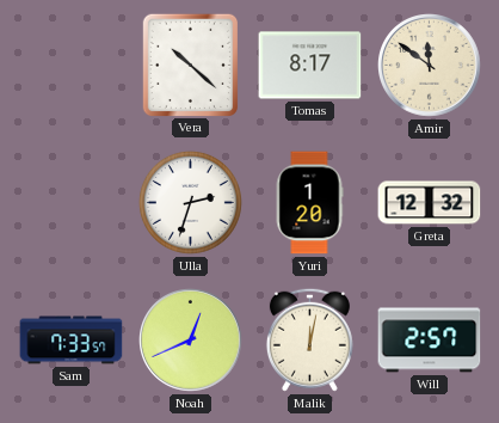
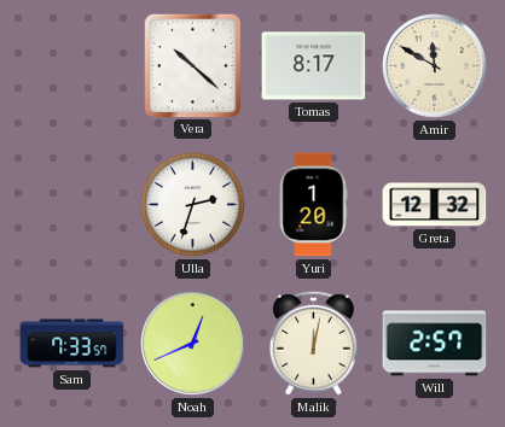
Amir: 11:51 -> 11:50 (435, 66)
